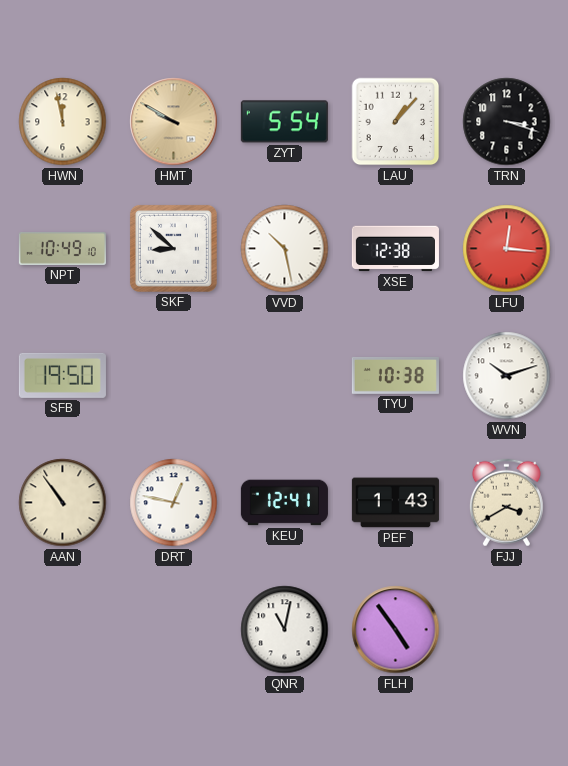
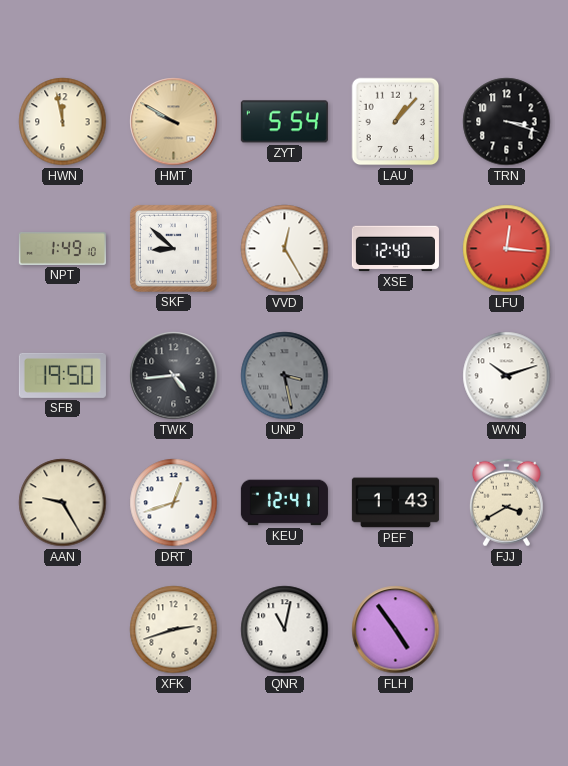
NPT: 10:49 -> 1:49 (62, 248)
VVD: 10:28 -> 12:25 (285, 249)
XSE: 12:38 -> 12:40 (395, 249)
TWK: none -> 4:44 (174, 376)
UNP: none -> 3:28 (285, 376)
TYU: 10:38 -> none (395, 375)
AAN: 10:54 -> 9:25 (63, 503)
DRT: 12:47 -> 12:42 (174, 503)
XFK: none -> 2:42 (174, 630)
